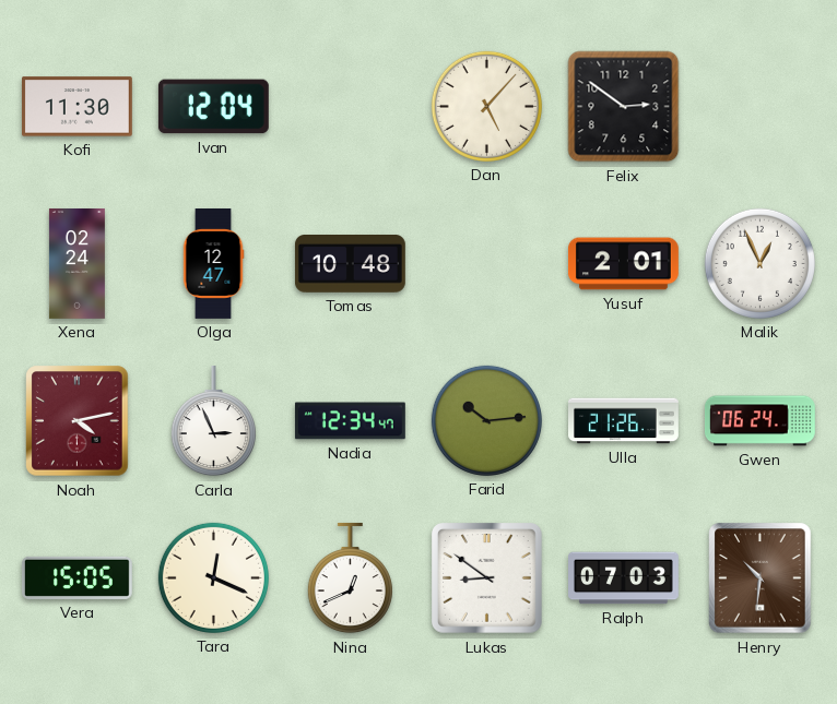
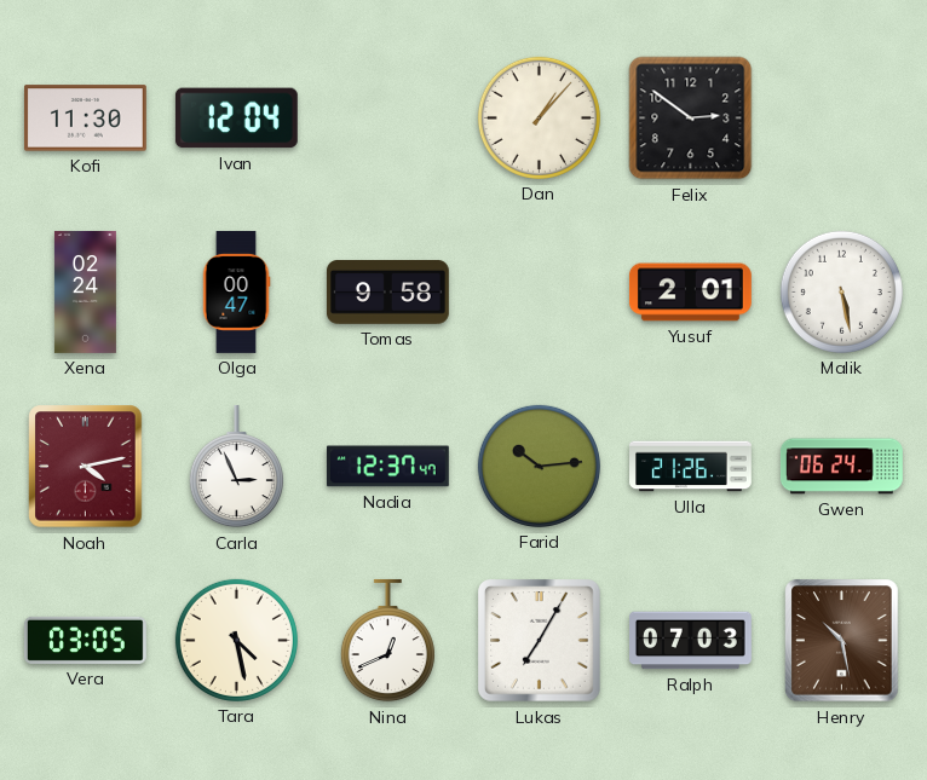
Dan: 5:07 -> 1:07 (539, 117)
Olga: 12:47 -> 00:47 (236, 293)
Tomas: 10:48 -> 9:58 (387, 293)
Malik: 12:56 -> 5:28 (841, 291)
Nadia: 12:34 -> 12:37 (387, 467)
Vera: 15:05 -> 03:05 (85, 640)
Tara: 12:19 -> 4:28 (236, 640)
Lukas: 8:51 -> 7:05 (540, 641)
Henry: 10:31 -> 10:28 (842, 641)
